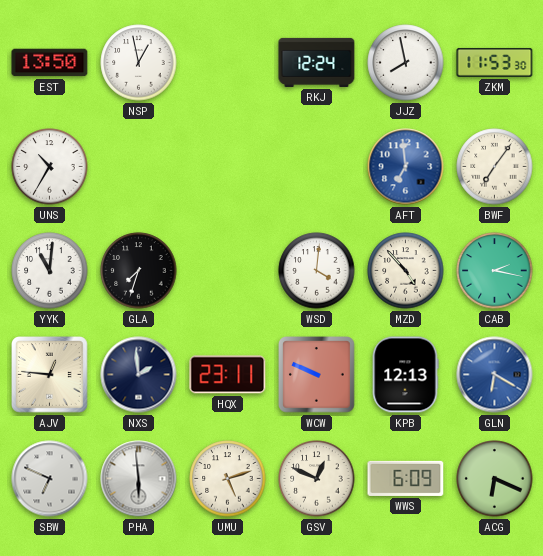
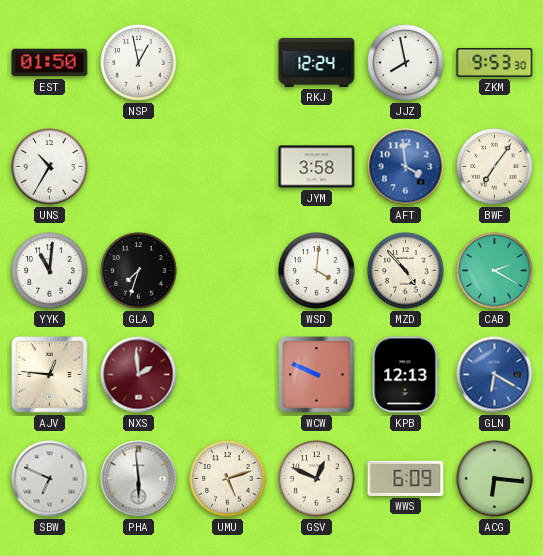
EST: 13:50 -> 01:50 (50, 63)
ZKM: 11:53 -> 9:53 (495, 62)
JYM: none -> 3:58 (317, 167)
AFT: 6:59 -> 3:59 (406, 167)
CAB: 2:17 -> 2:20 (495, 271)
NXS dial: navy -> burgundy (139, 375)
HQX: 23:11 -> none (228, 375)
ACG: 6:19 -> 6:16 (495, 479)
